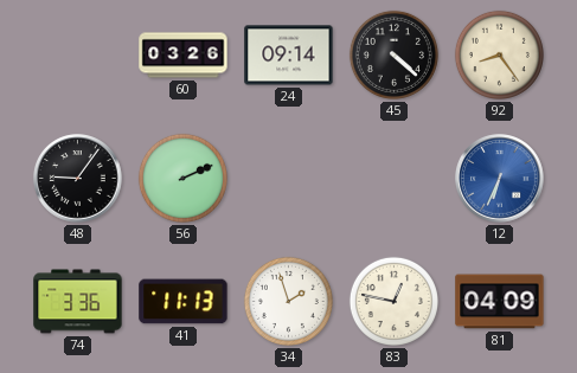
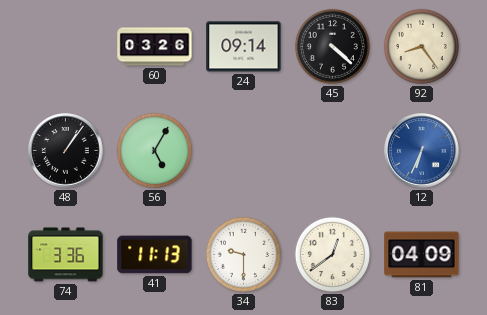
48: 9:06 -> 1:06 (66, 151)
56: 2:11 -> 5:05 (154, 150)
34: 1:57 -> 9:30 (243, 254)
83: 12:47 -> 12:39 (332, 254)
